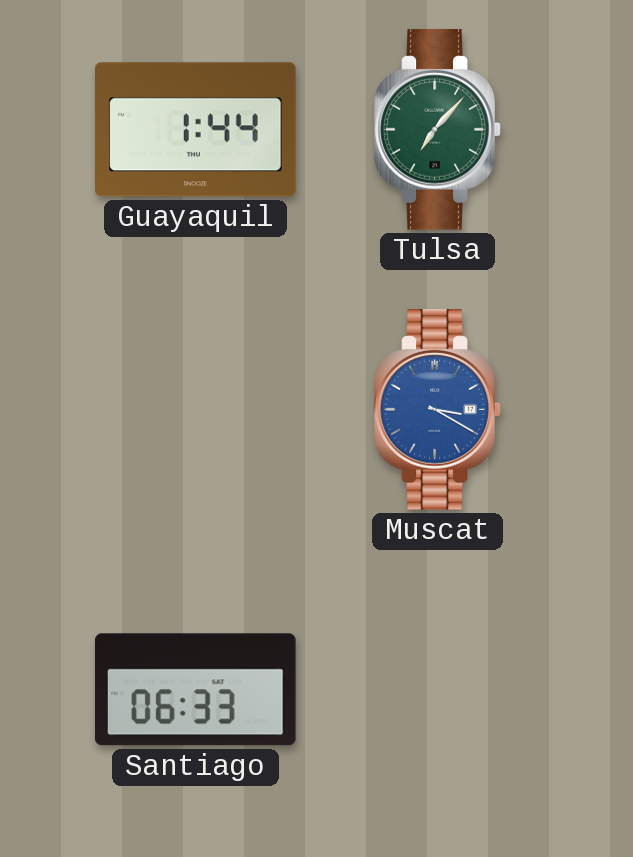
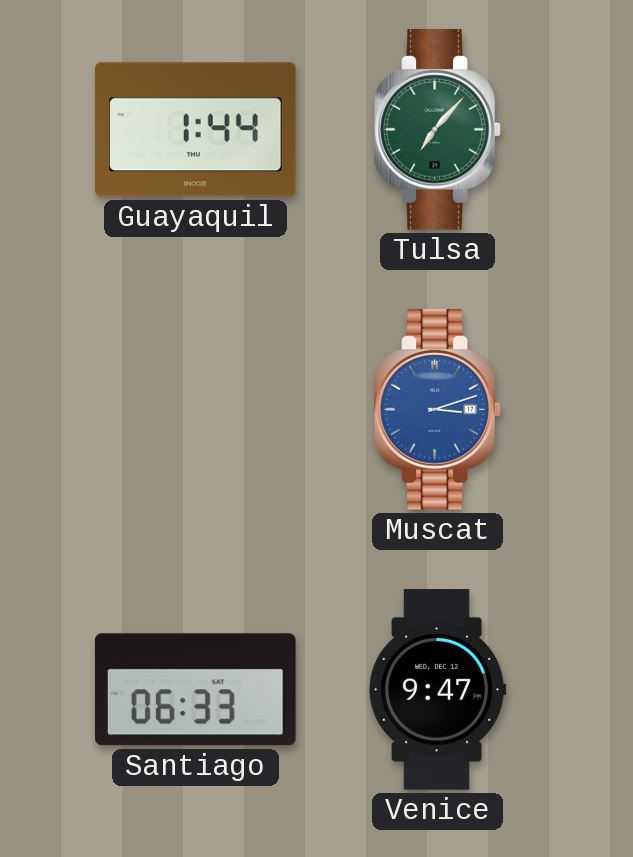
Muscat: 3:20 -> 3:12 (438, 410)
Venice: none -> 9:47 (438, 690)
